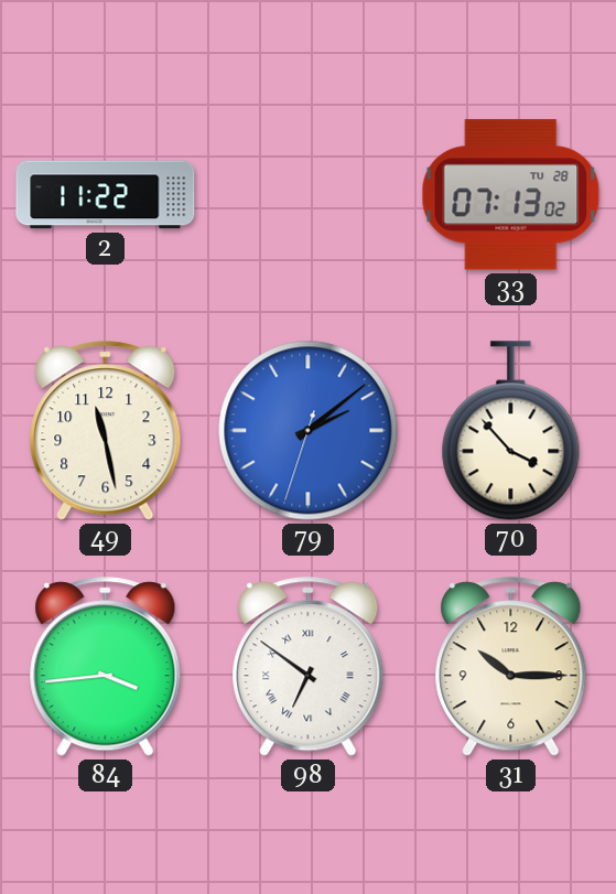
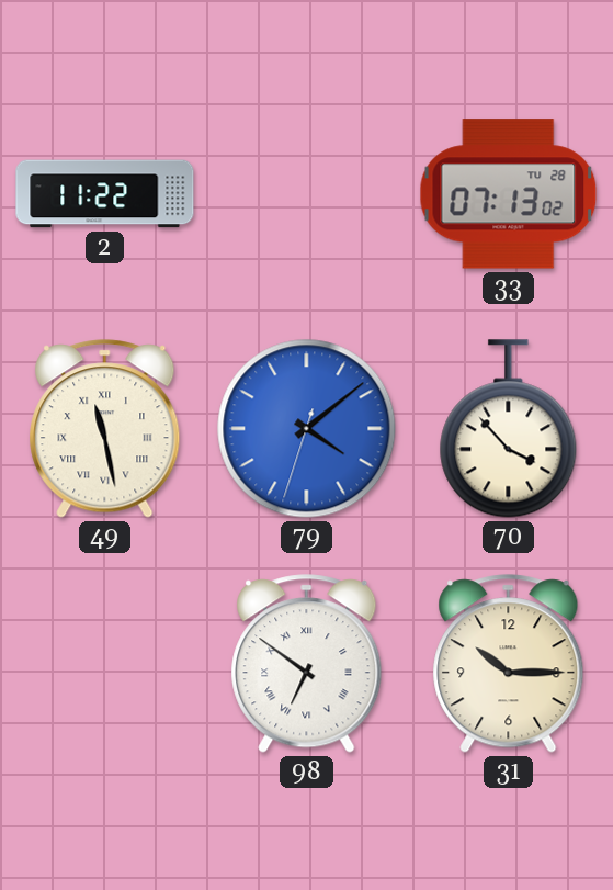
49 numerals: Arabic -> Roman (105, 429)
79: 2:08 -> 4:08 (307, 429)
84: 3:44 -> none (106, 667)
